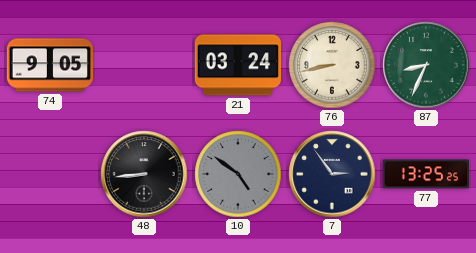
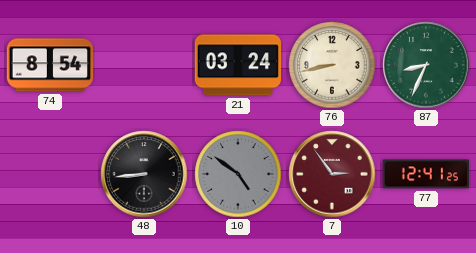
74: 9:05 -> 8:54 (49, 65)
7 dial: navy -> burgundy (332, 174)
77: 13:25 -> 12:41 (425, 174)
